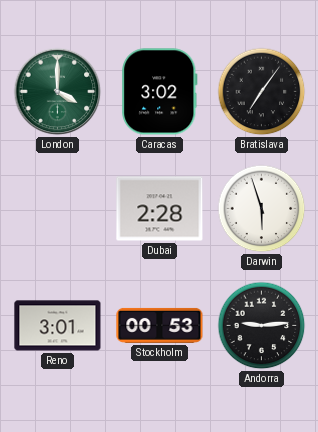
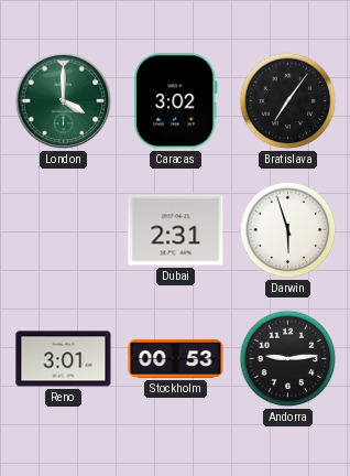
Dubai: 2:28 -> 2:31 (176, 230)
